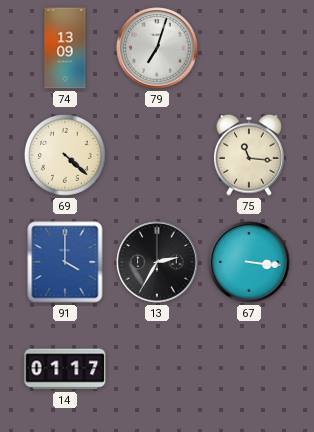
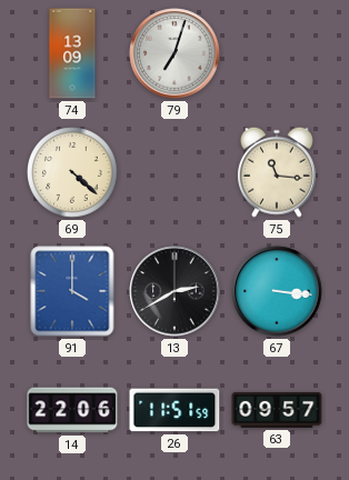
13: 2:35 -> 2:40 (174, 291)
14: 01:17 -> 22:06 (72, 410)
26: none -> 11:51 (174, 410)
63: none -> 09:57 (277, 410)
